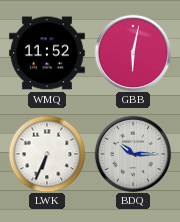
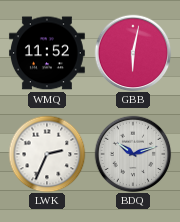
LWK: 6:34 -> 2:34 (47, 154)
BDQ: 10:15 -> 10:12 (133, 154)
